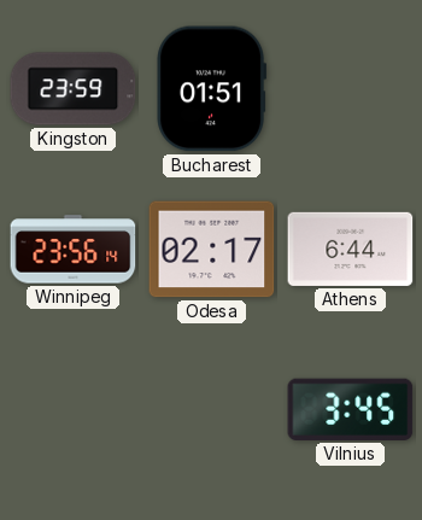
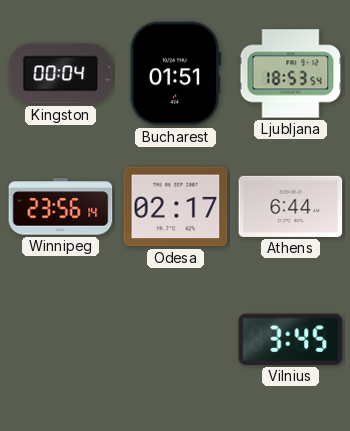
Kingston: 23:59 -> 00:04 (61, 74)
Ljubljana: none -> 18:53 (291, 74)
